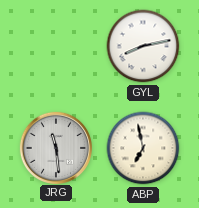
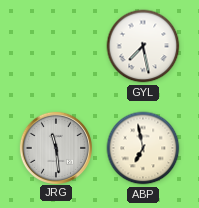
GYL: 8:13 -> 7:28 (143, 46)
